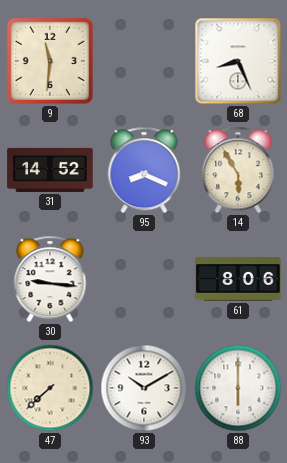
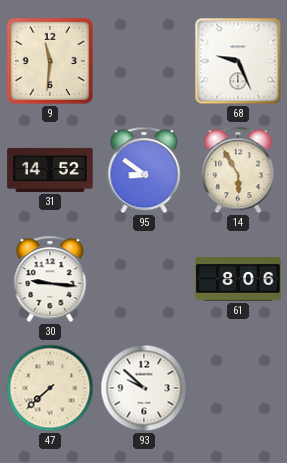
68: 8:26 -> 9:26 (238, 61)
95: 8:19 -> 8:51 (144, 170)
93: 10:10 -> 9:52 (144, 388)
88: 6:00 -> none (238, 388)
